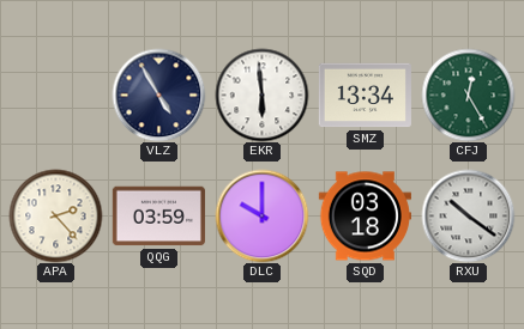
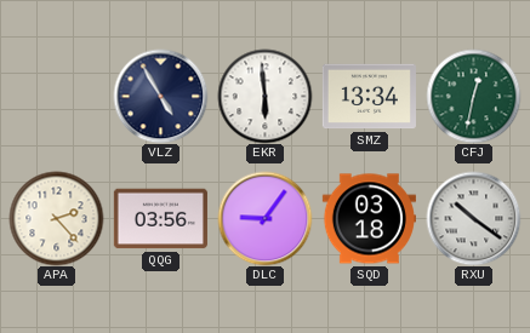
CFJ: 12:25 -> 12:32 (473, 96)
QQG: 03:59 -> 03:56 (160, 219)
DLC: 10:00 -> 9:06 (264, 218)
